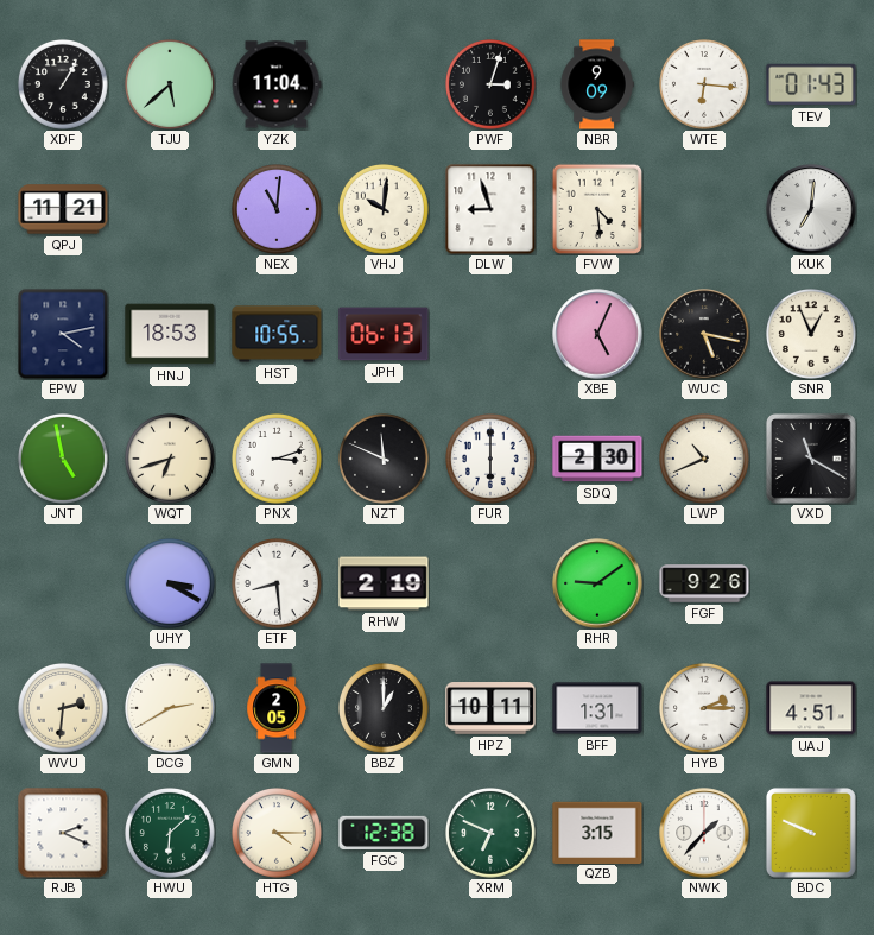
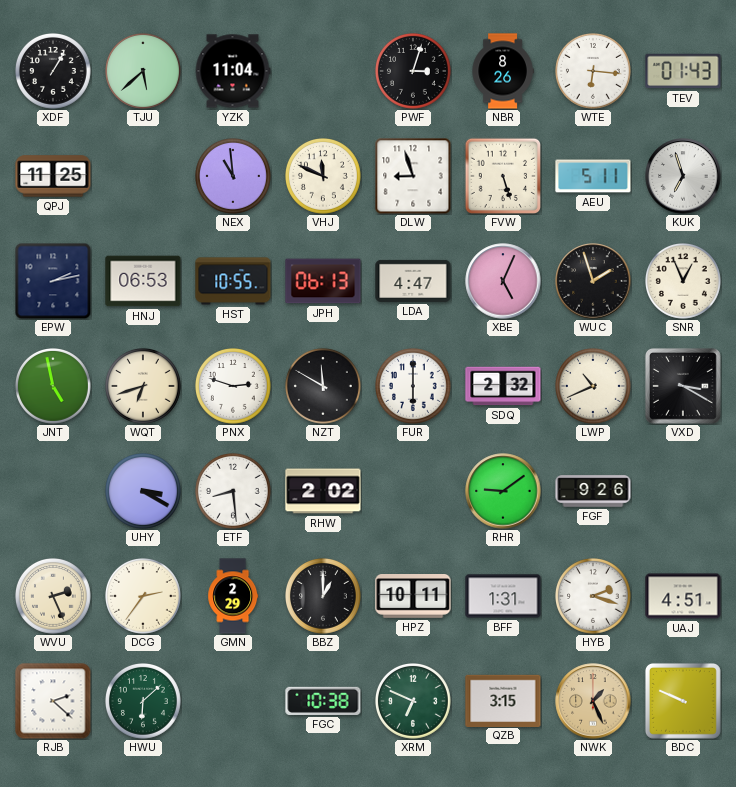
NBR: 9:09 -> 8:26 (503, 71)
QPJ: 11:21 -> 11:25 (53, 176)
NEX: 11:01 -> 10:59 (234, 177)
VHJ: 10:01 -> 11:49 (324, 177)
FVW: 4:29 -> 5:27 (502, 175)
AEU: none -> 5:11 (593, 176)
KUK: 7:01 -> 6:57 (683, 176)
EPW: 4:13 -> 2:13 (53, 281)
HNJ: 18:53 -> 06:53 (143, 281)
LDA: none -> 4:47 (413, 281)
WUC: 5:17 -> 1:57 (593, 281)
PNX: 3:12 -> 2:48 (234, 387)
NZT: 11:49 -> 11:50 (324, 387)
SDQ: 2:30 -> 2:32 (503, 386)
VXD: 11:20 -> 3:20 (683, 386)
RHW: 2:19 -> 2:02 (323, 491)
WVU: 2:31 -> 2:26 (54, 597)
DCG: 2:40 -> 2:36 (144, 597)
GMN: 2:05 -> 2:29 (233, 596)
HYB: 2:15 -> 2:18 (594, 597)
RJB: 2:19 -> 2:22 (53, 701)
HTG: 4:15 -> none (278, 834)
FGC: 12:38 -> 10:38 (323, 701)
NWK: 1:37 -> 1:26 (593, 701)
NWK dial: white -> champagne (593, 701)
